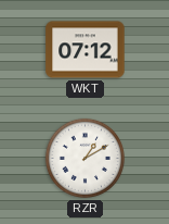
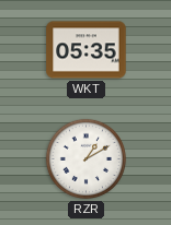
WKT: 07:12 -> 05:35 (87, 50)
